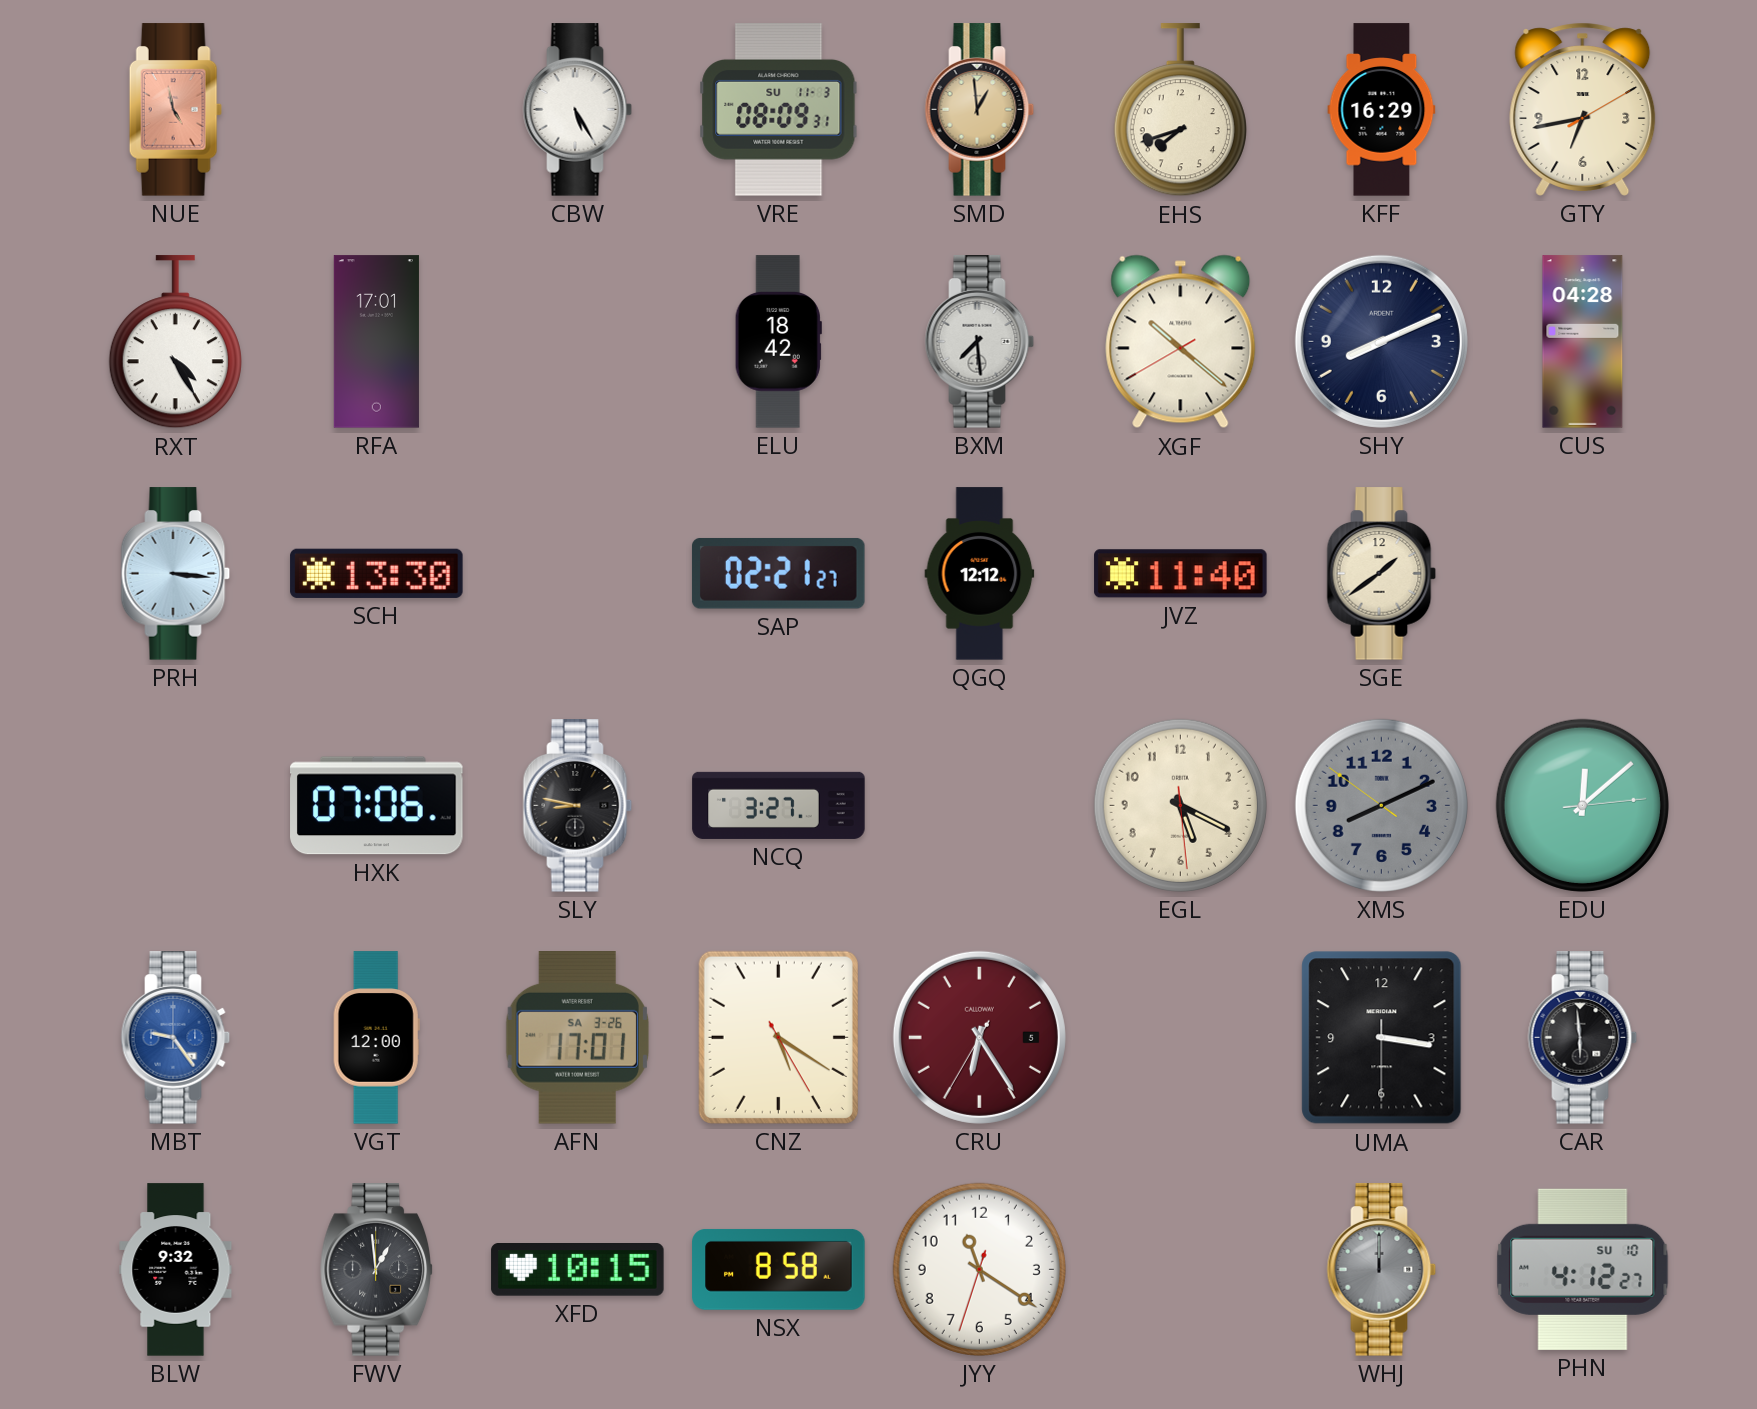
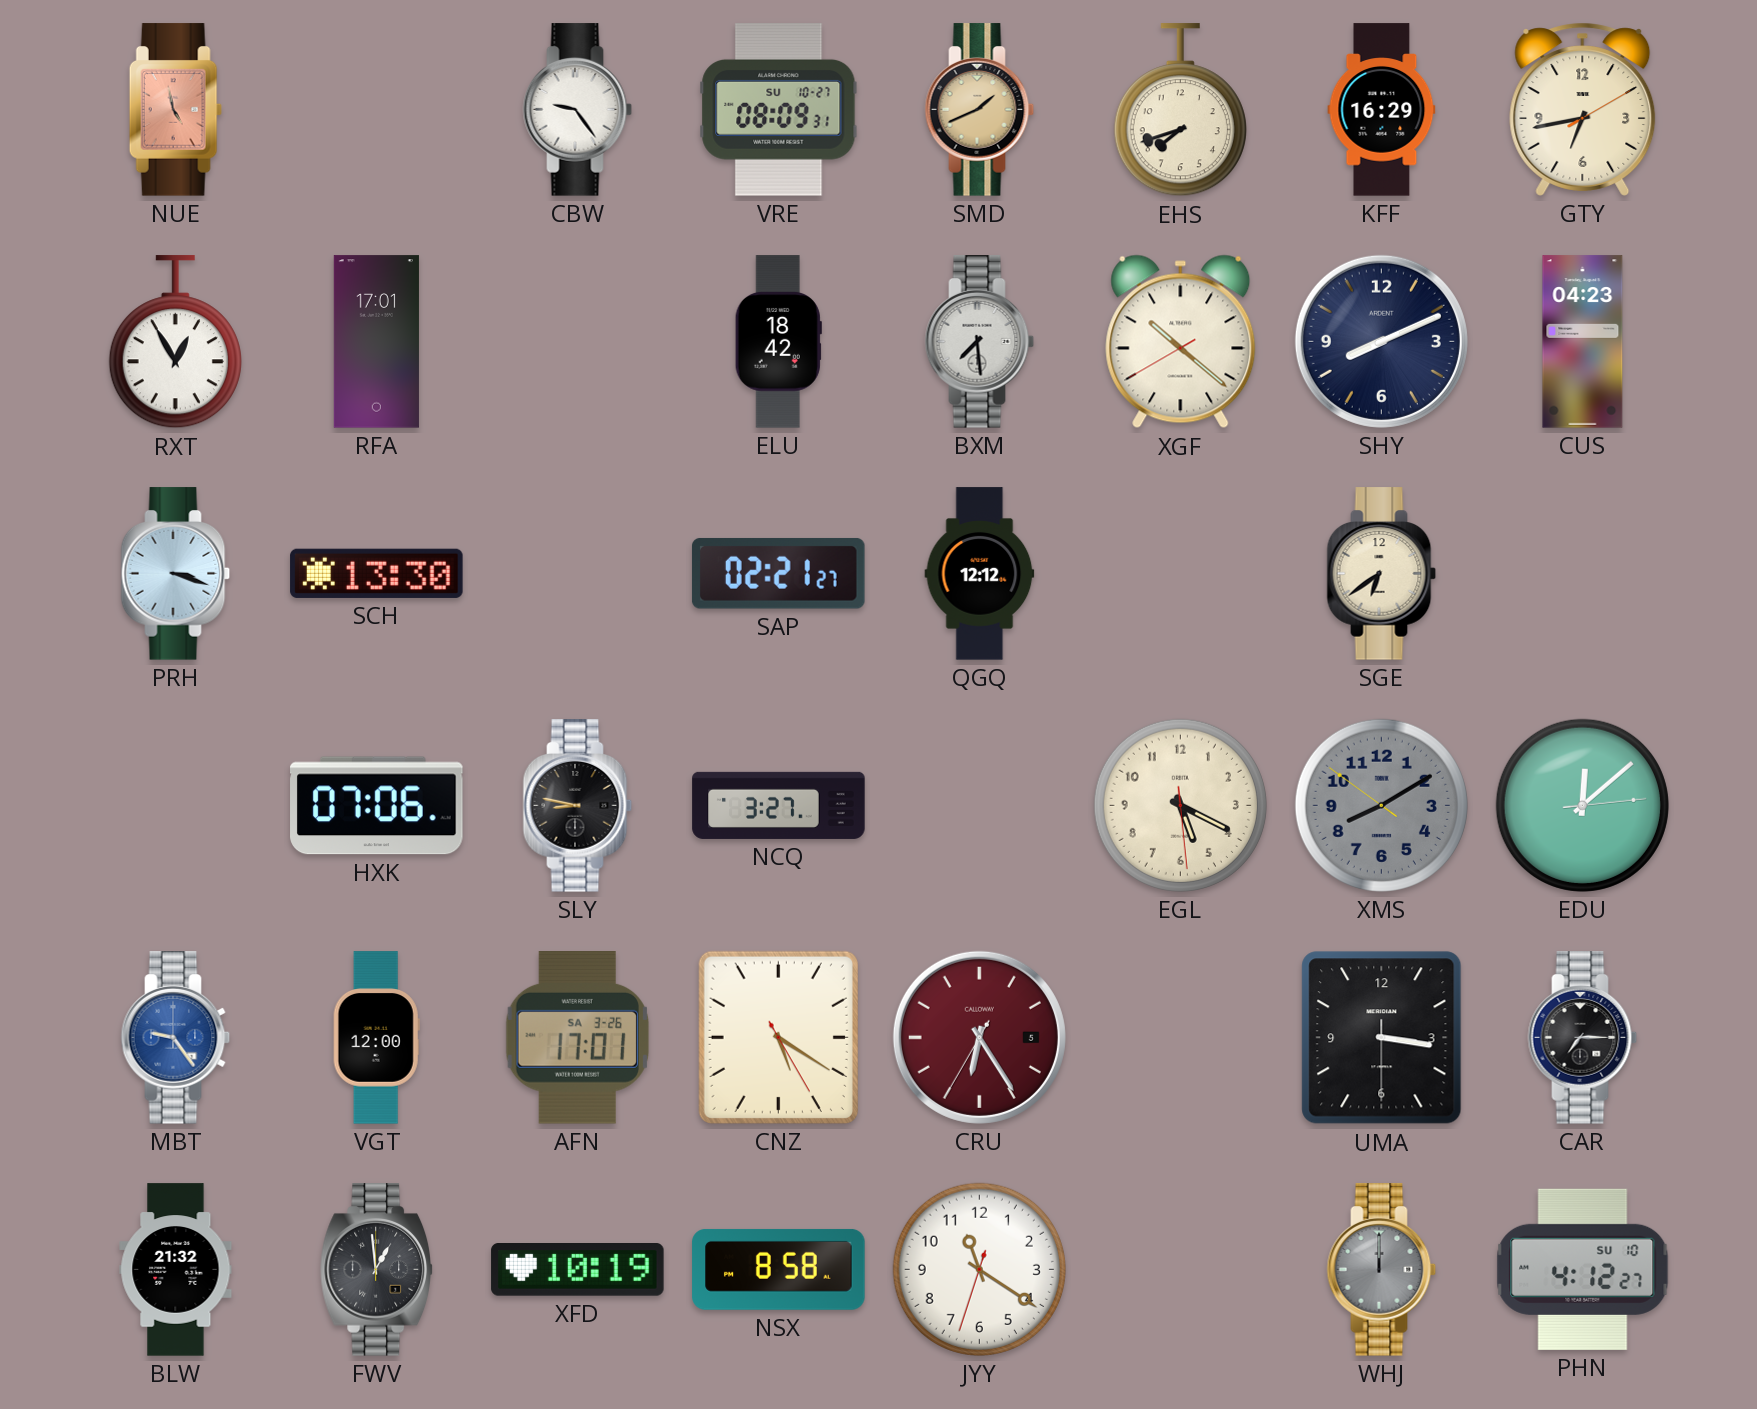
CBW: 5:25 -> 9:24 (578, 110)
VRE date: SU 11-3 -> SU 10-27 (779, 110)
SMD: 12:59 -> 1:41 (980, 110)
RXT: 4:25 -> 12:55 (175, 342)
CUS: 04:28 -> 04:23 (1583, 342)
PRH: 3:16 -> 3:18 (176, 574)
JVZ: 11:40 -> none (1181, 574)
SGE: 1:39 -> 6:39 (1382, 574)
XMS: 8:10 -> 8:09 (1381, 805)
CAR: 5:59 -> 7:15 (1583, 1038)
BLW: 9:32 -> 21:32 (176, 1270)
XFD: 10:15 -> 10:19 (578, 1270)
